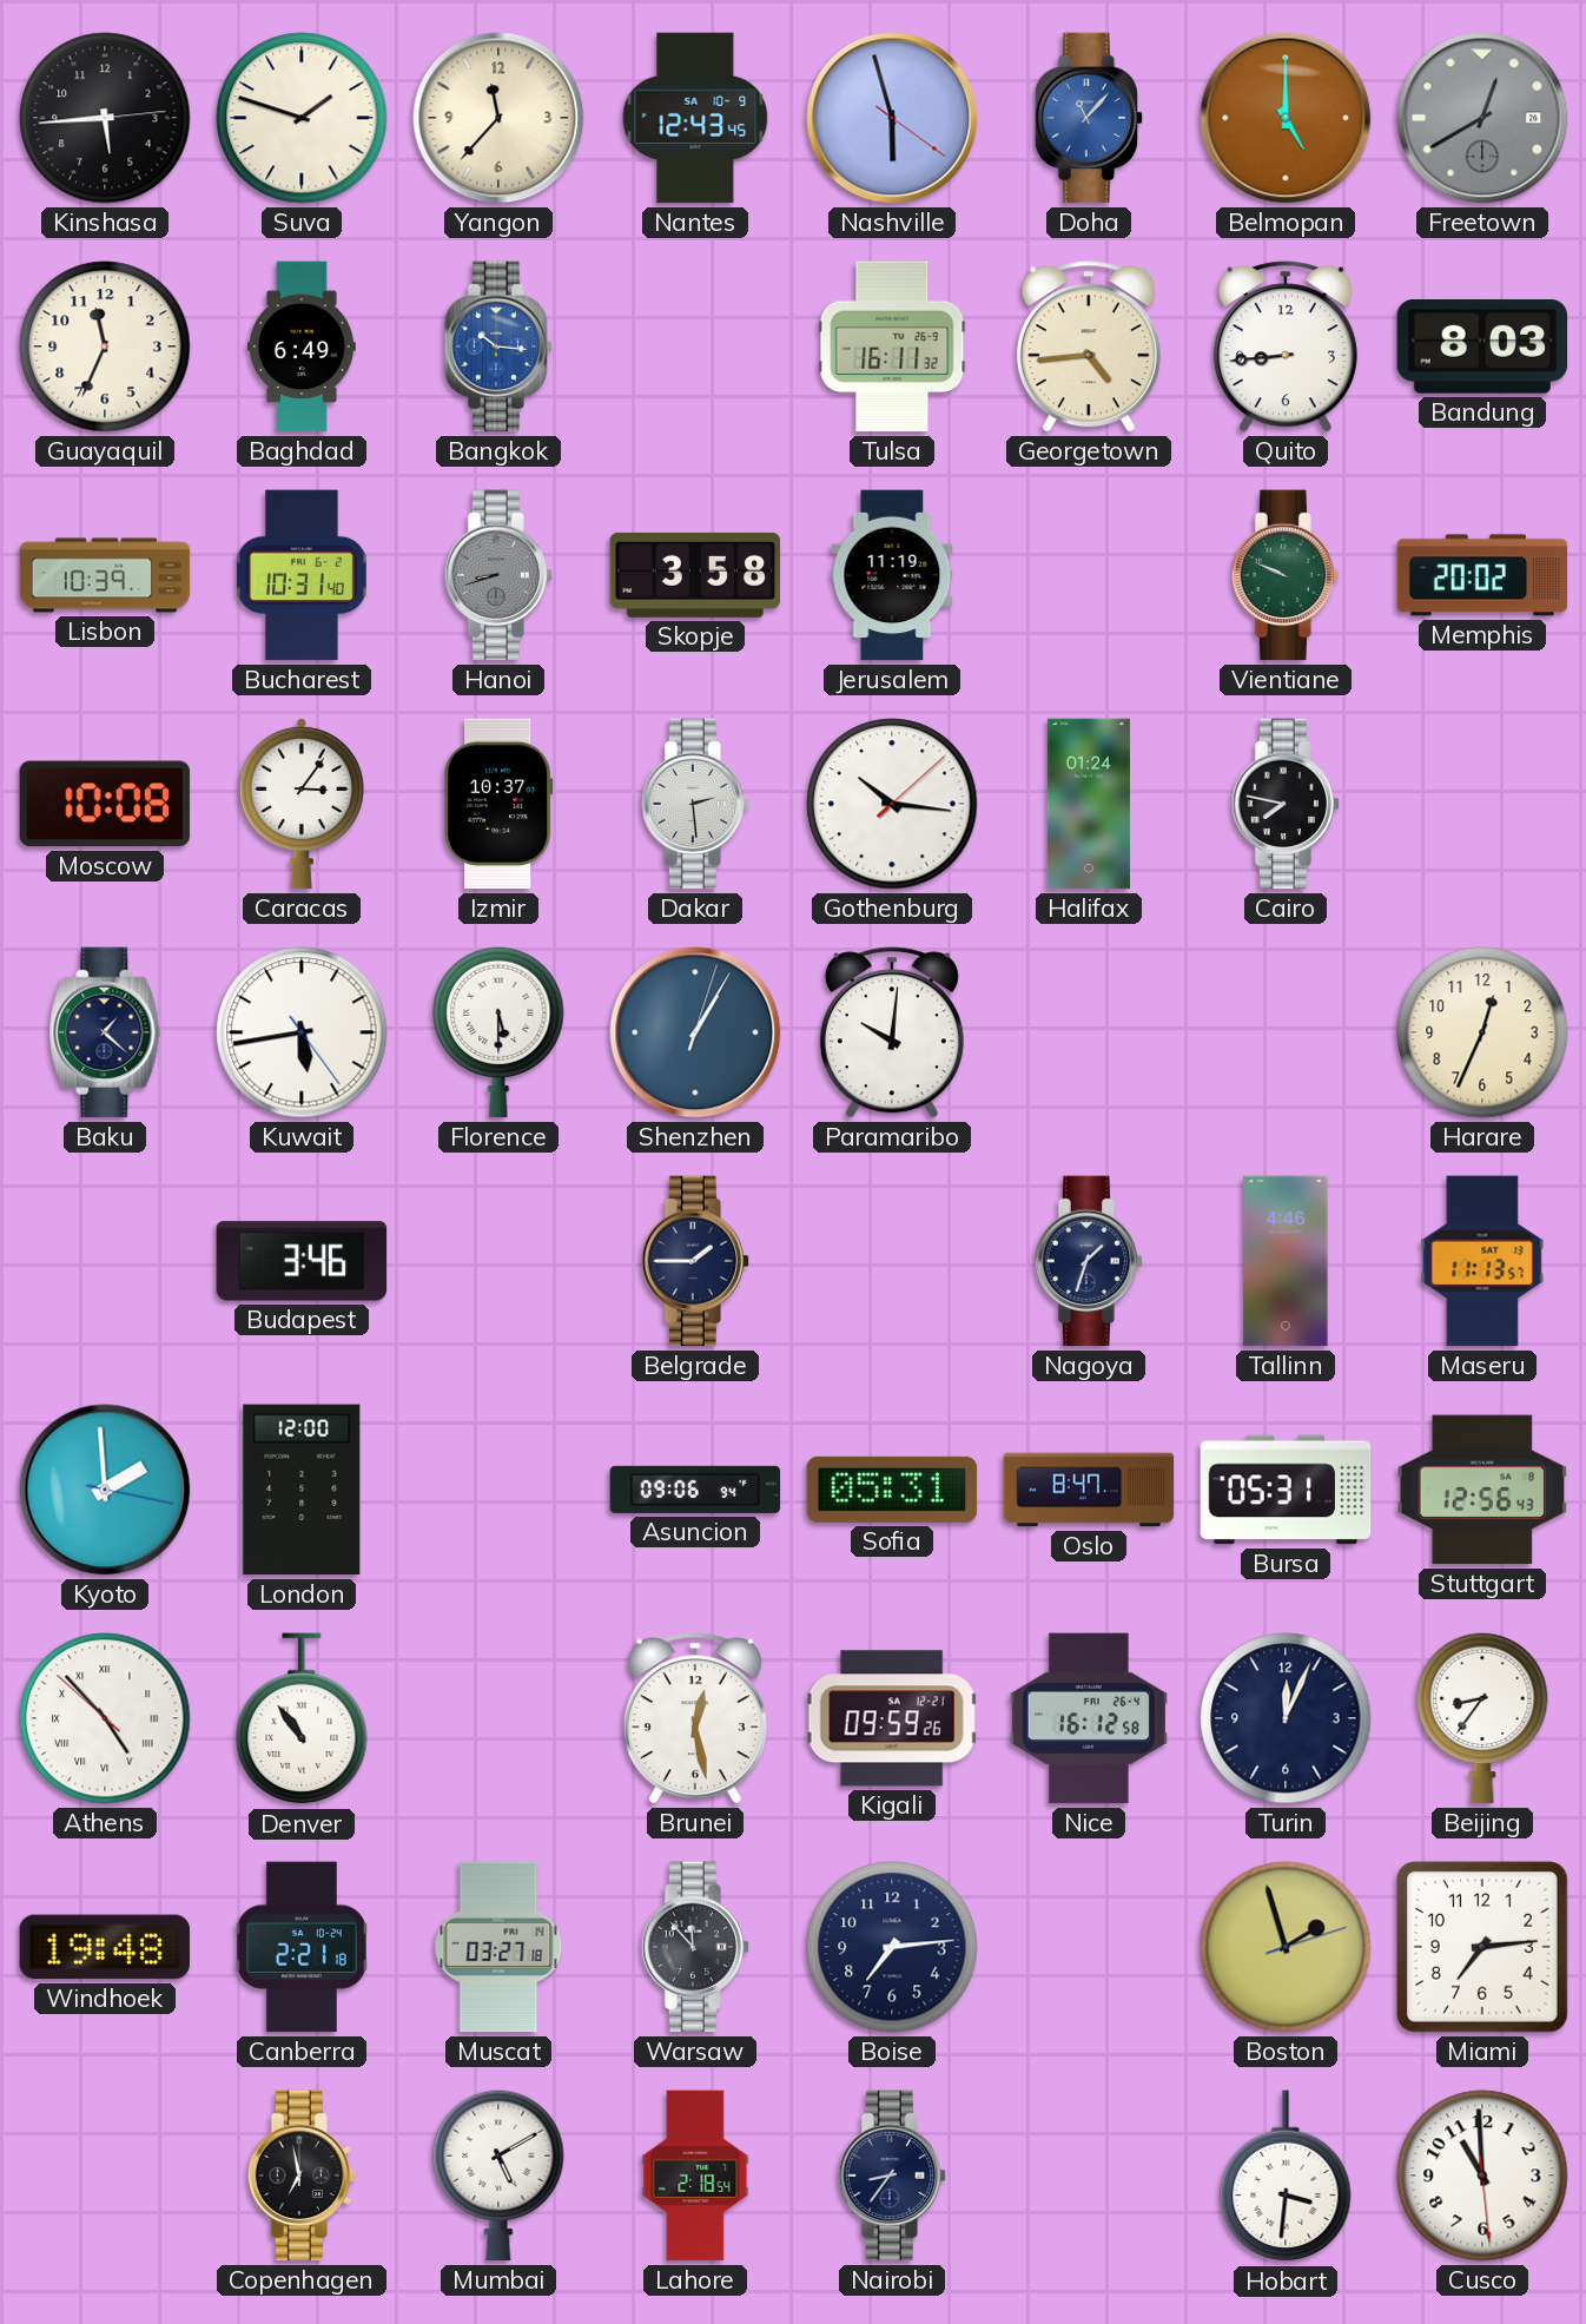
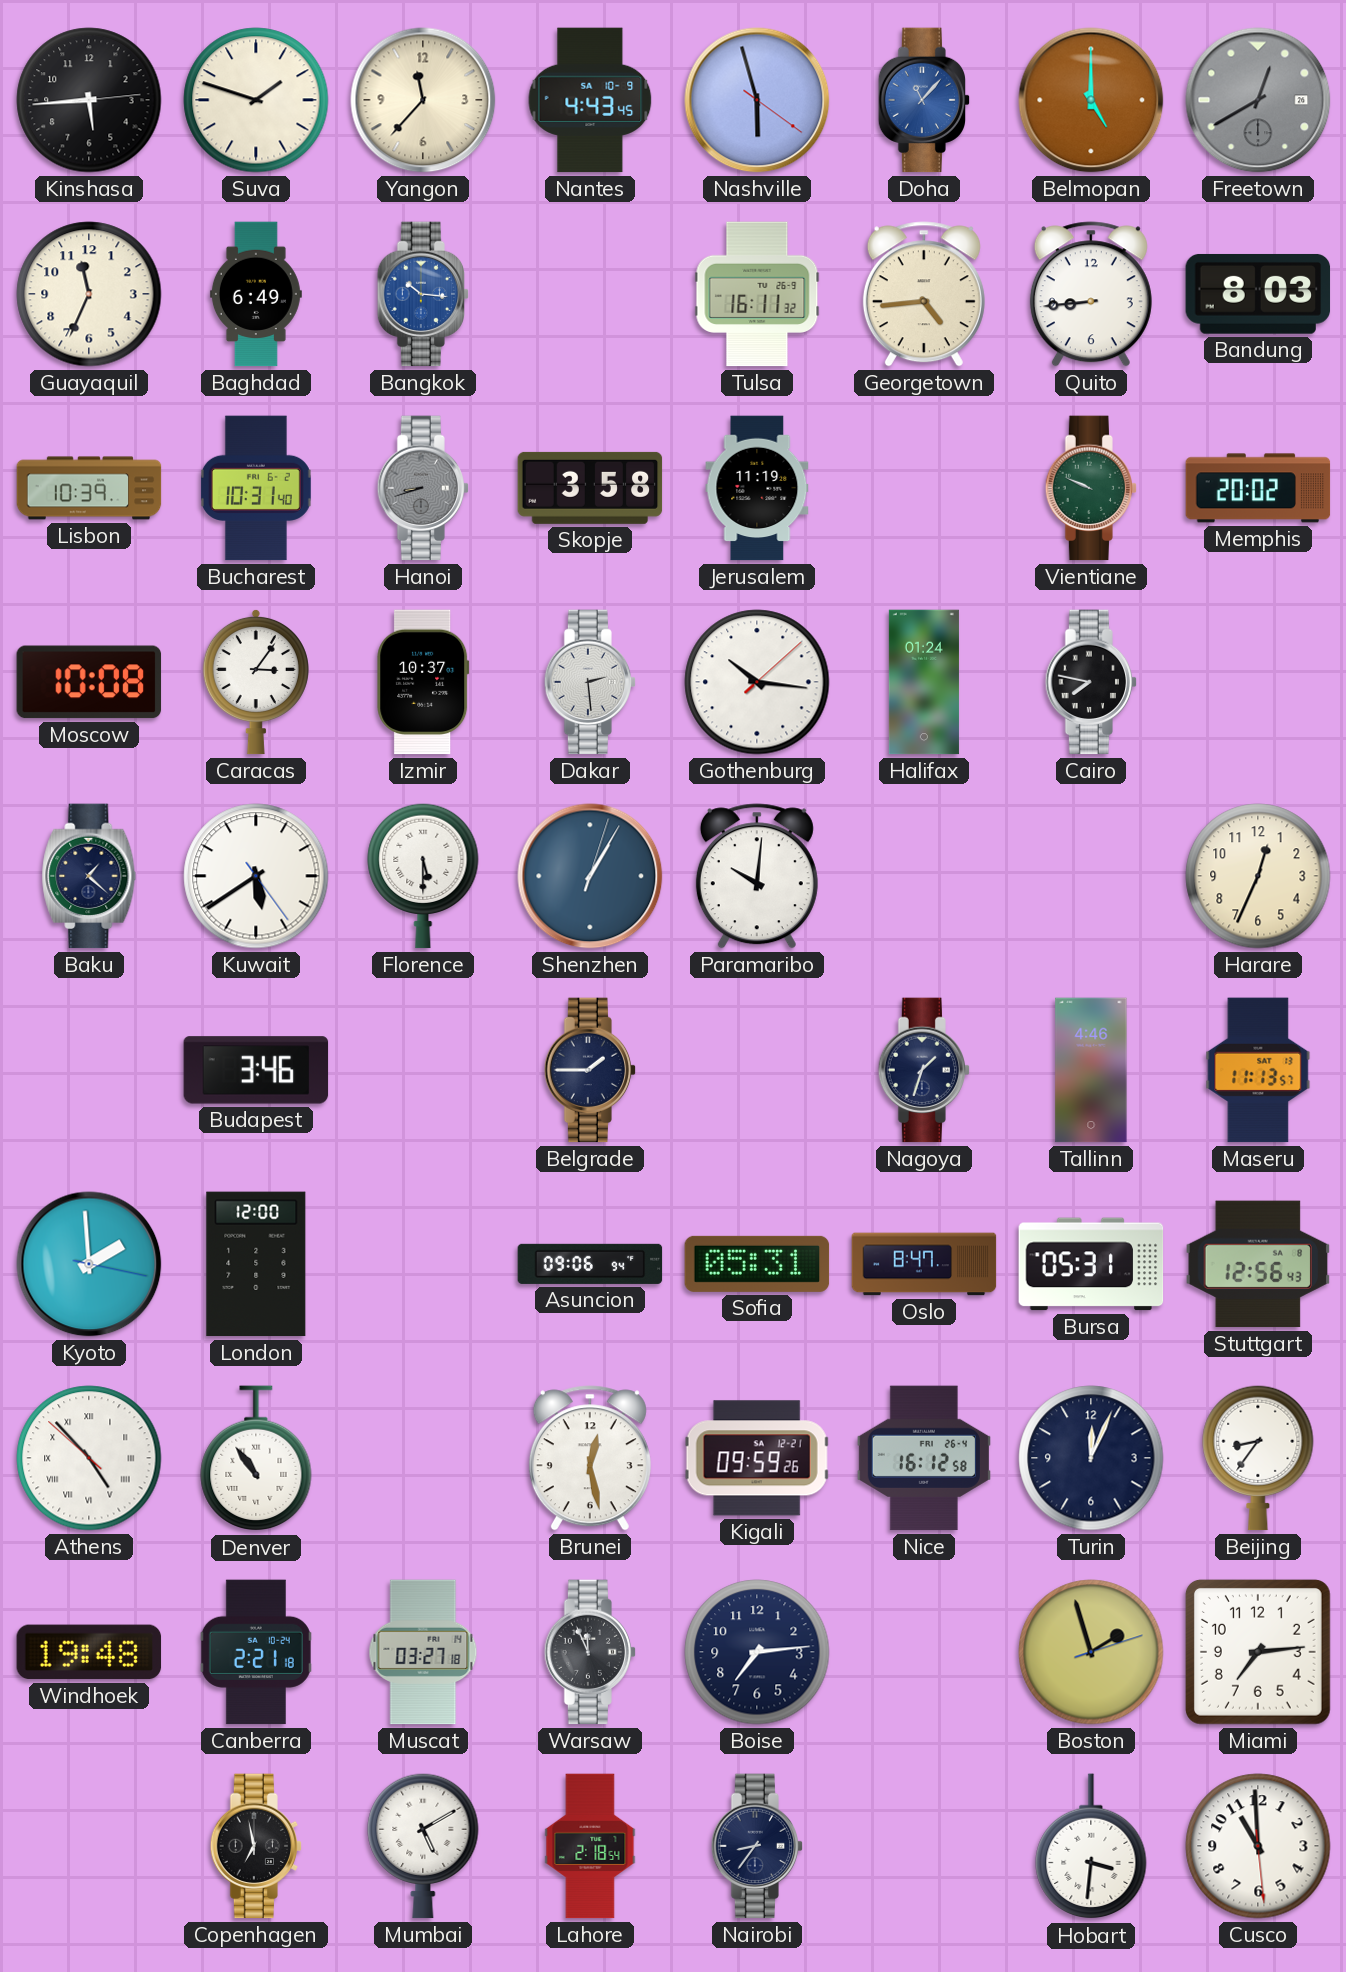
Nantes: 12:43 -> 4:43 (590, 100)
Kuwait: 5:43 -> 5:39 (256, 876)
Warsaw: 11:53 -> 11:56 (590, 1652)
